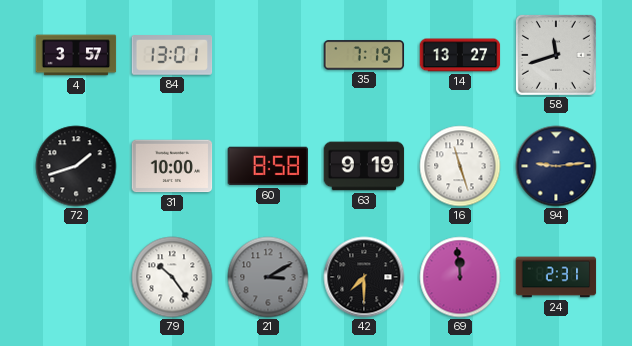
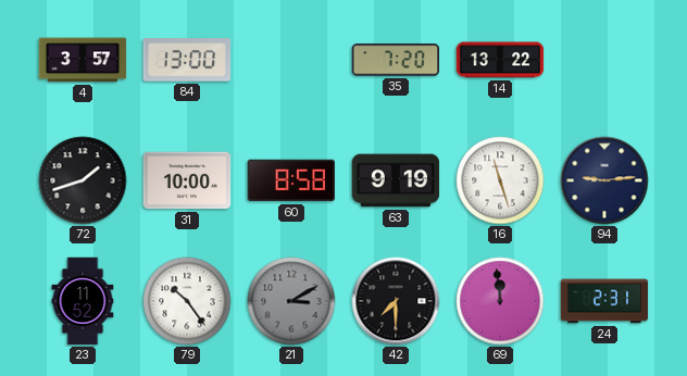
84: 13:01 -> 13:00 (187, 60)
35: 7:19 -> 7:20 (396, 60)
14: 13:27 -> 13:22 (500, 60)
58: 11:42 -> none (556, 55)
23: none -> 11:52 (83, 301)
